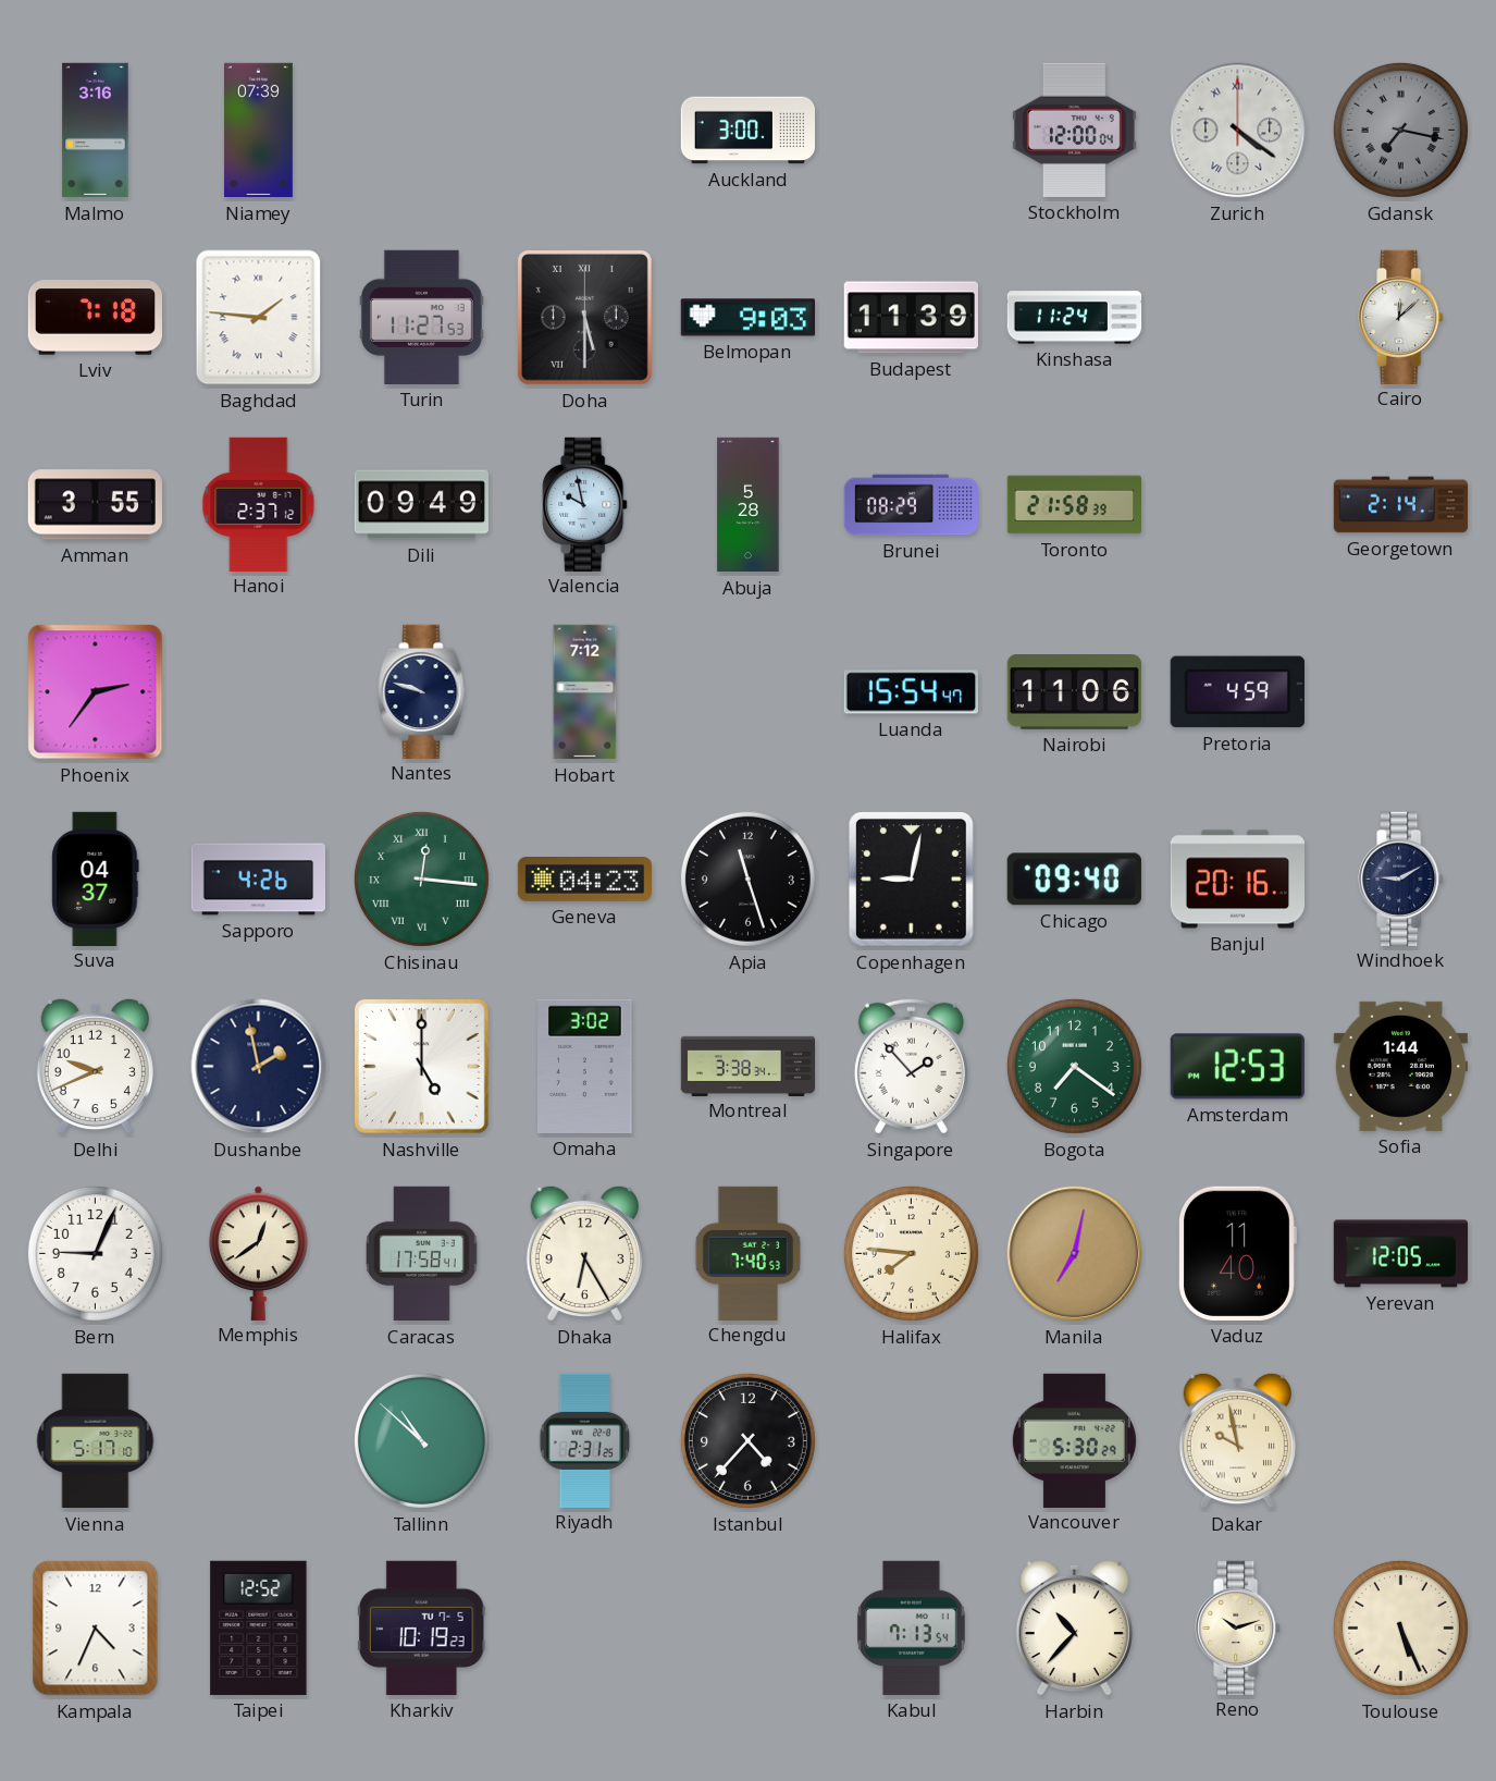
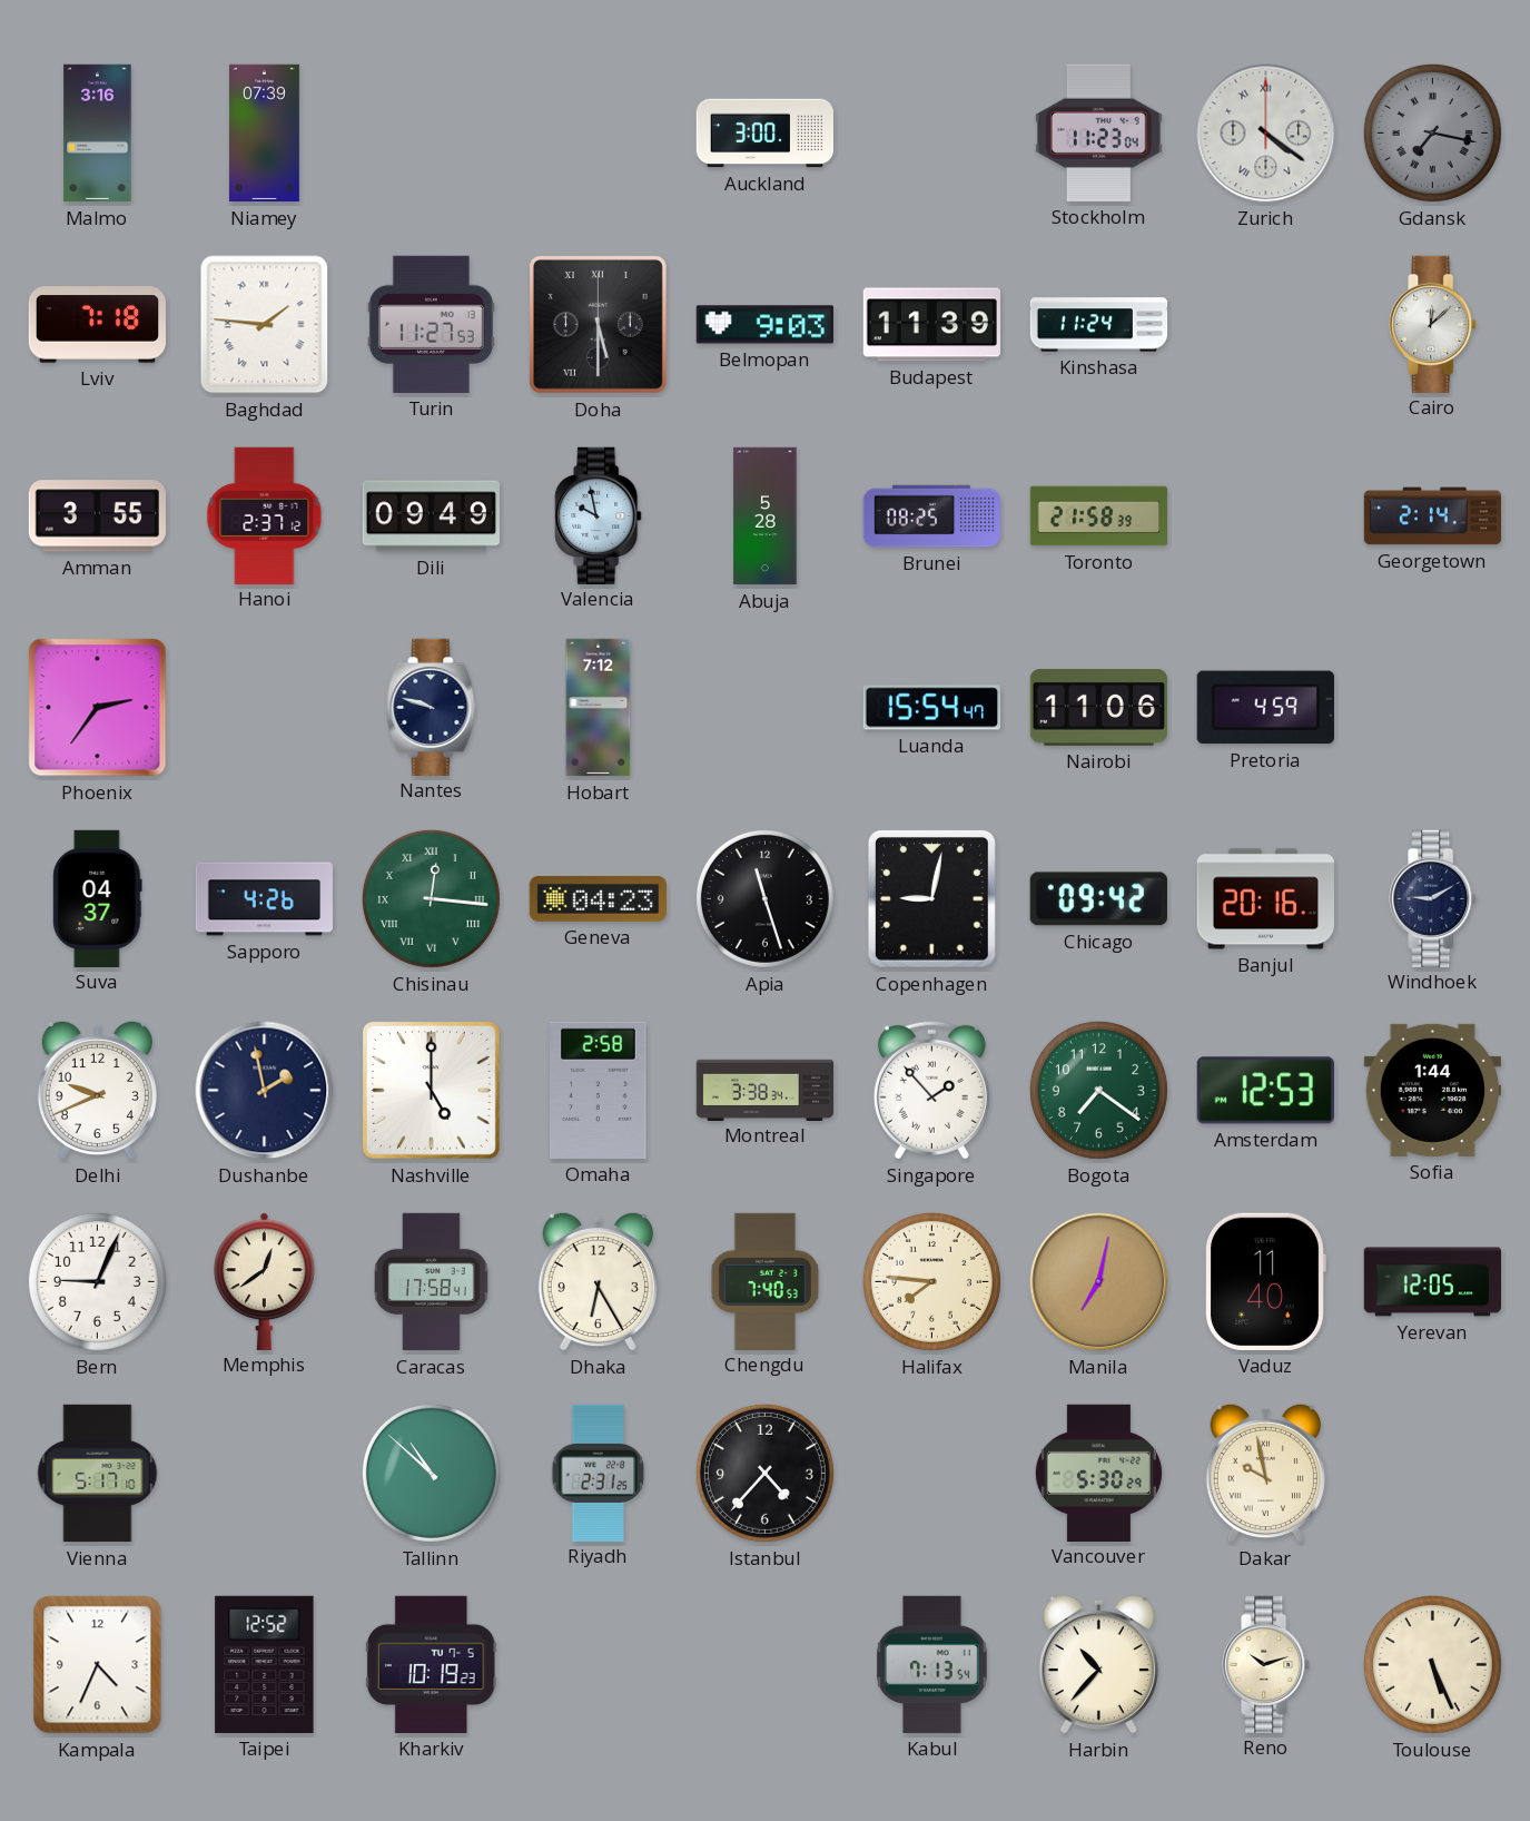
Stockholm: 12:00 -> 11:23 (1098, 132)
Brunei: 08:29 -> 08:25 (932, 516)
Chicago: 09:40 -> 09:42 (1098, 899)
Omaha: 3:02 -> 2:58 (599, 1090)
